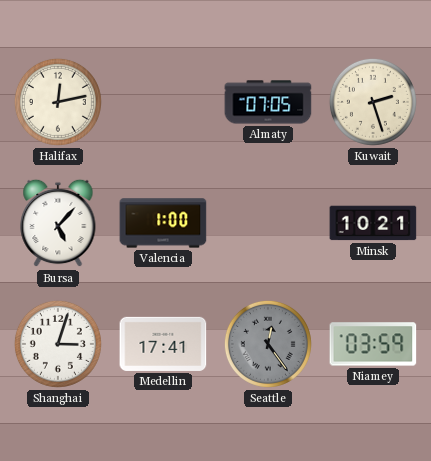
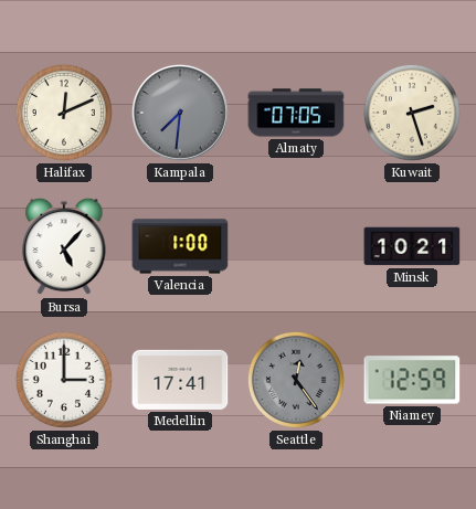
Halifax: 12:13 -> 12:11 (64, 113)
Kampala: none -> 7:31 (180, 113)
Shanghai: 3:03 -> 3:00 (64, 380)
Niamey: 03:59 -> 12:59 (412, 380)
